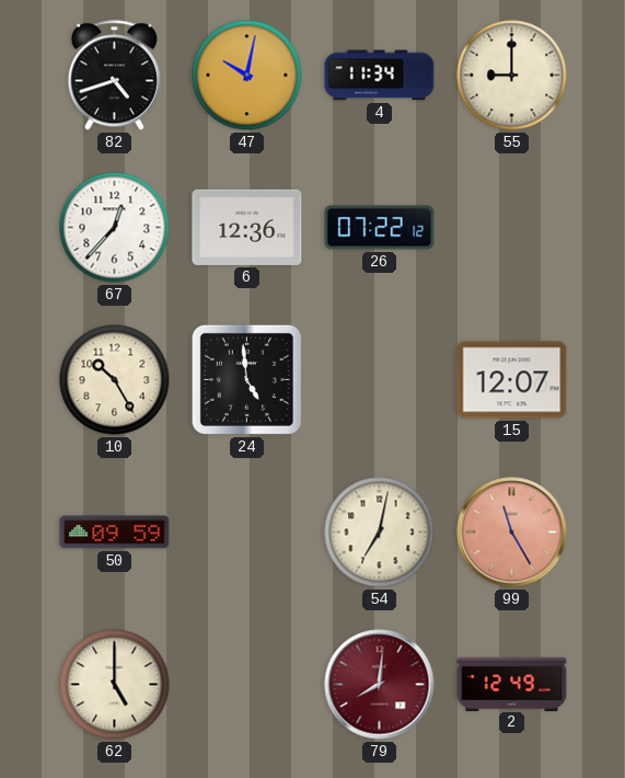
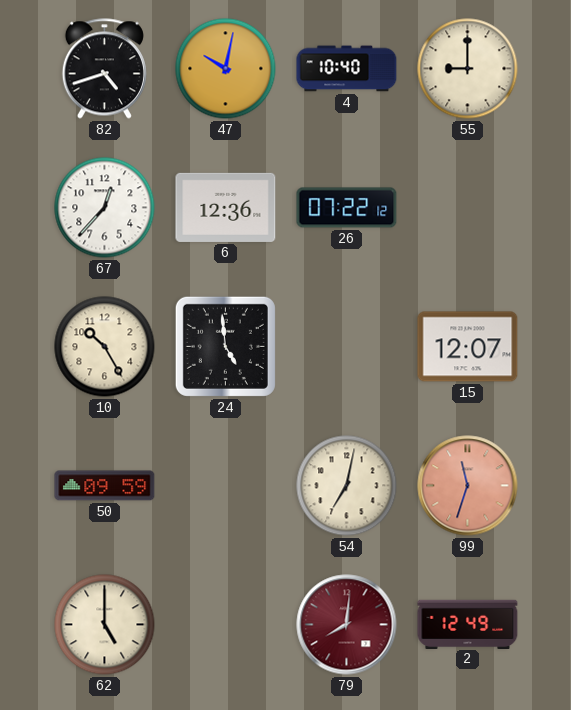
4: 11:34 -> 10:40 (347, 69)
99: 11:25 -> 11:33 (468, 486)
